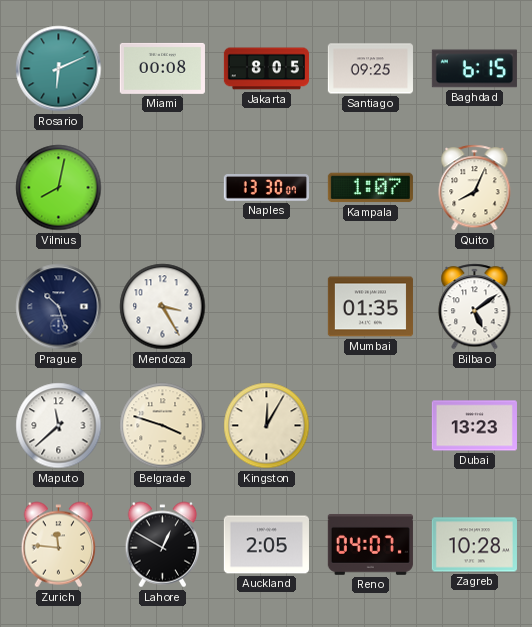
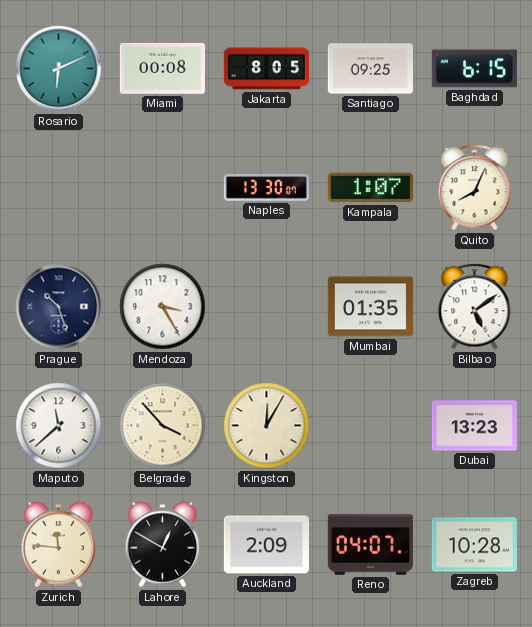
Vilnius: 8:02 -> none (59, 188)
Belgrade: 3:48 -> 3:53 (163, 426)
Auckland: 2:05 -> 2:09 (266, 545)
